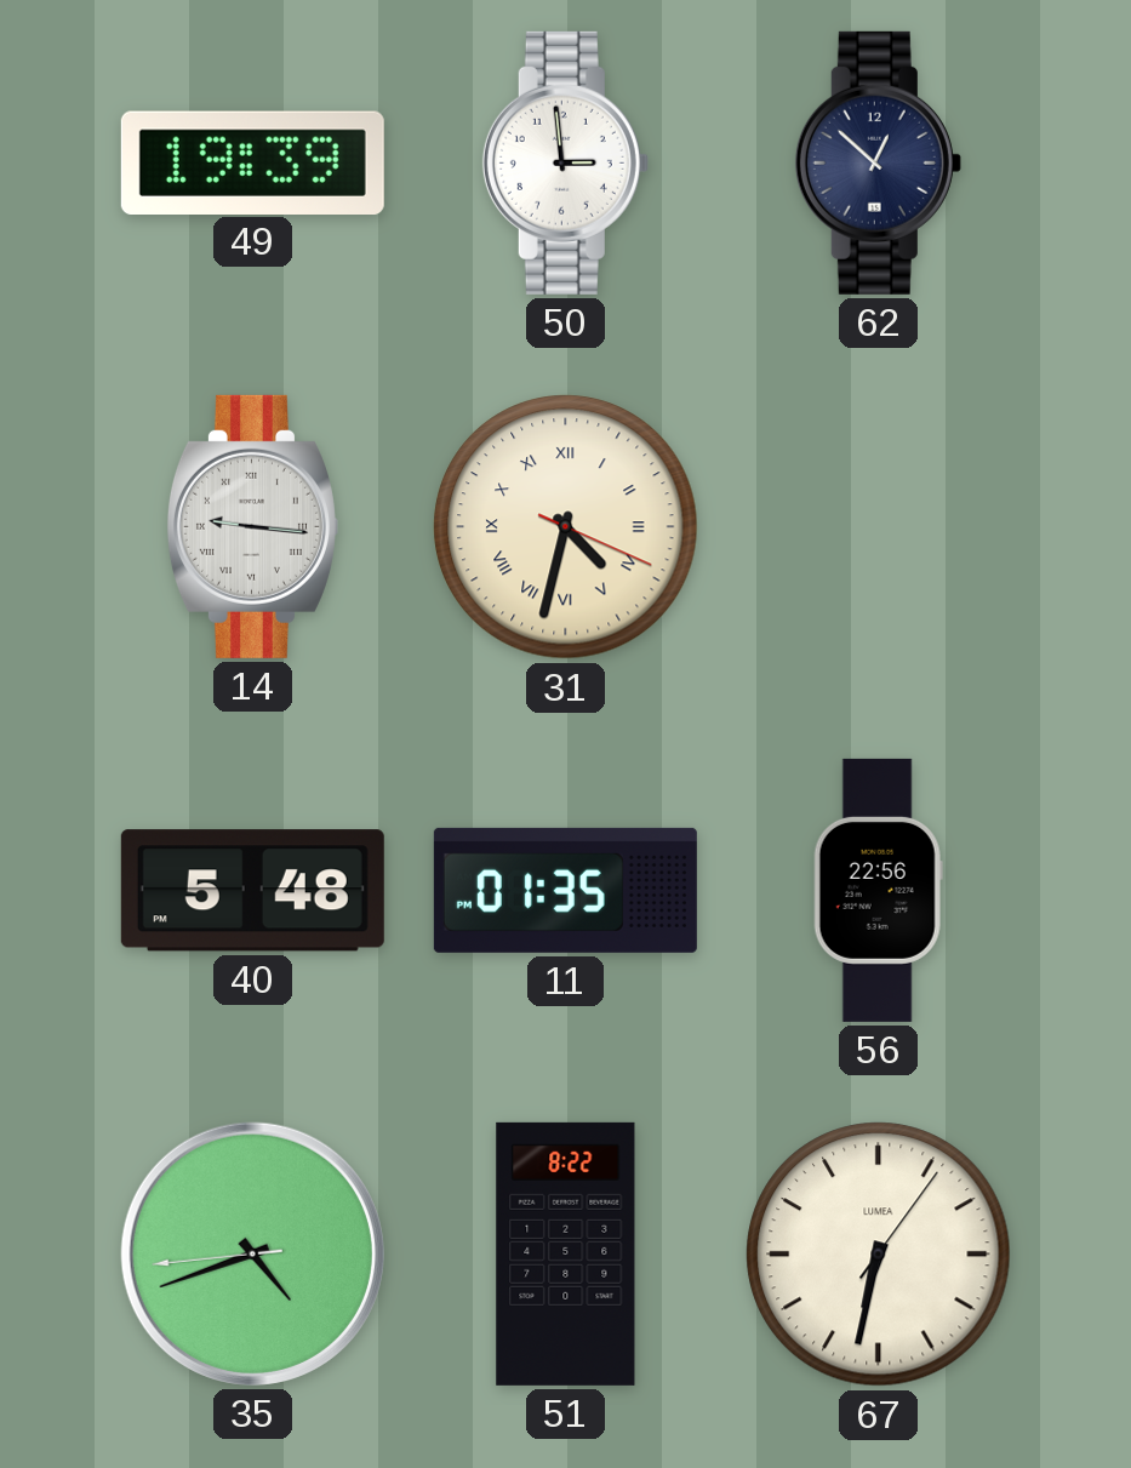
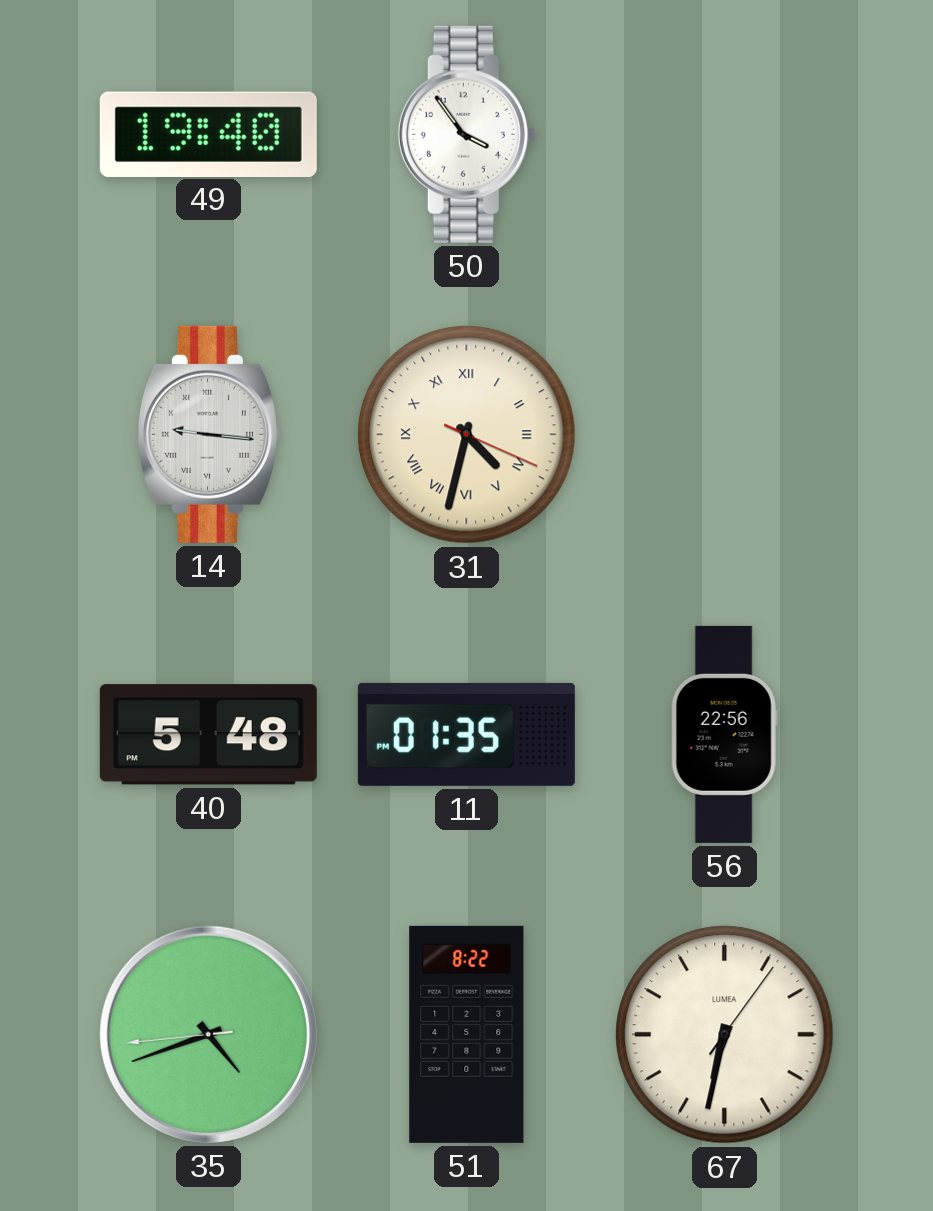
49: 19:39 -> 19:40 (208, 134)
50: 2:59 -> 3:54 (466, 134)
62: 12:52 -> none (878, 162)
